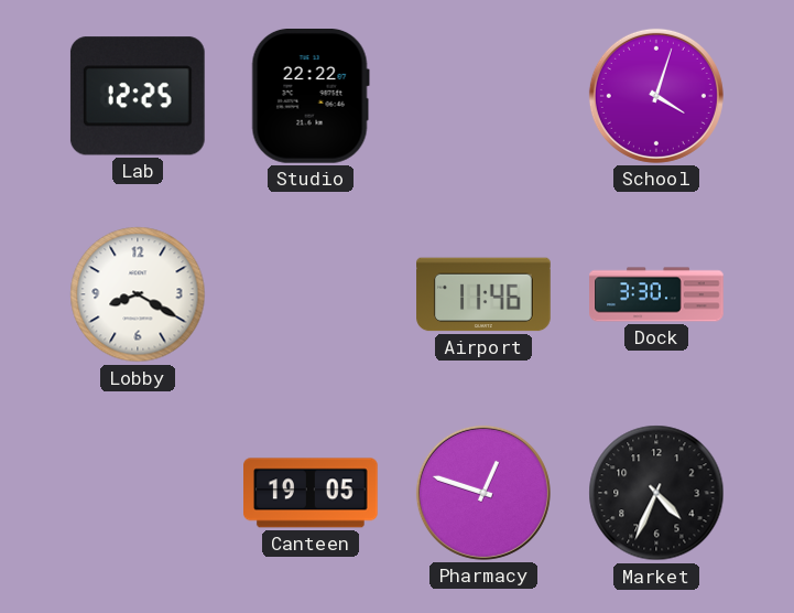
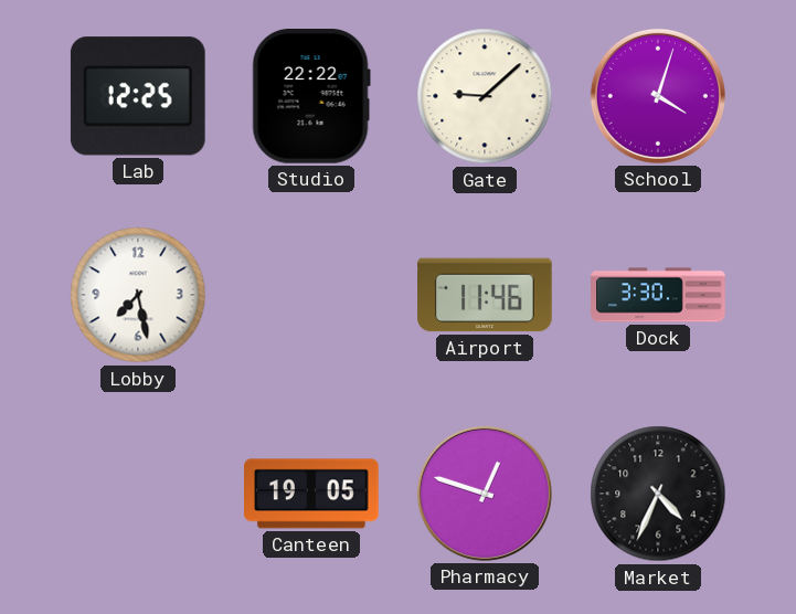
Gate: none -> 9:08 (485, 96)
Lobby: 8:20 -> 7:28 (138, 295)
